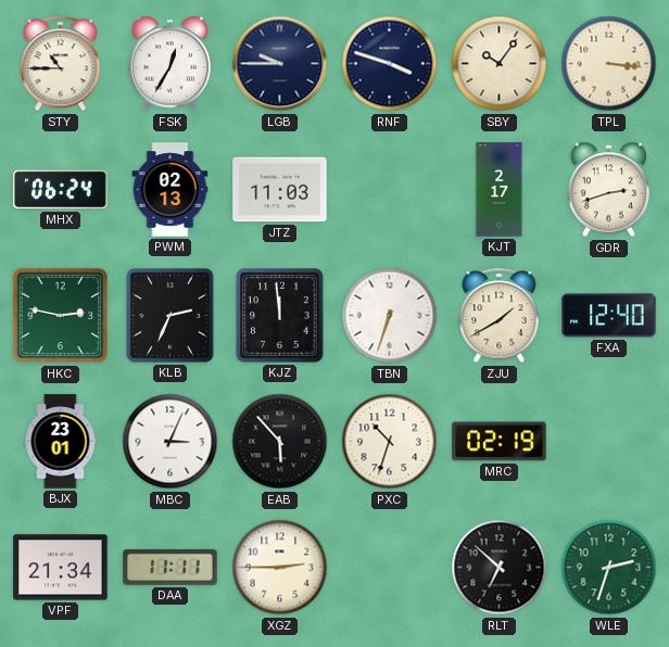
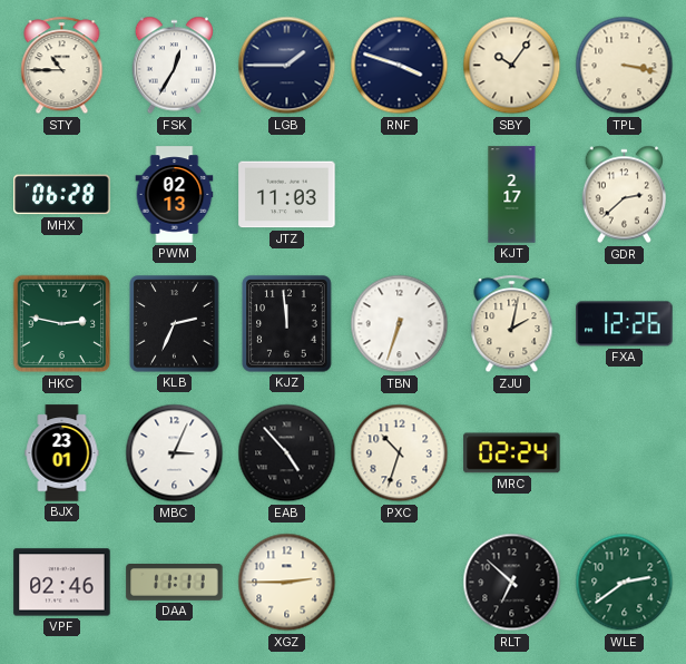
LGB: 9:45 -> 1:45 (287, 66)
TPL: 3:16 -> 3:17 (625, 66)
MHX: 06:24 -> 06:28 (62, 195)
GDR: 2:42 -> 2:38 (624, 195)
ZJU: 1:40 -> 2:02 (512, 324)
FXA: 12:40 -> 12:26 (625, 324)
EAB: 5:53 -> 4:53 (287, 453)
MRC: 02:19 -> 02:24 (512, 453)
VPF: 21:34 -> 02:46 (62, 583)
WLE: 2:33 -> 2:39 (625, 583)
